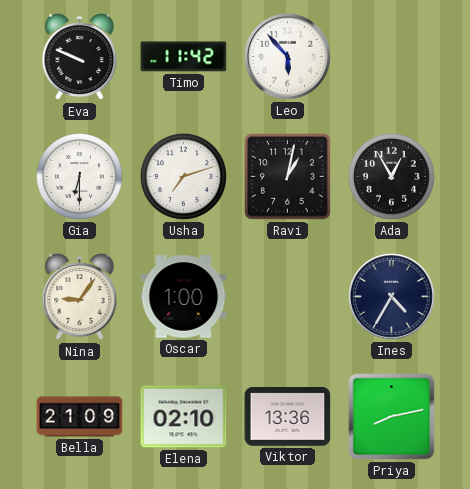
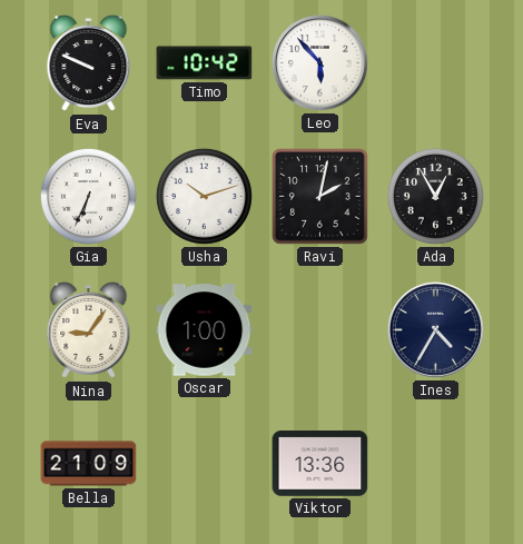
Timo: 11:42 -> 10:42 (205, 63)
Gia: 6:30 -> 6:34 (88, 196)
Usha: 7:12 -> 10:12 (204, 196)
Ravi: 1:02 -> 2:02 (320, 197)
Elena: 02:10 -> none (184, 417)
Priya: 8:13 -> none (392, 417)
